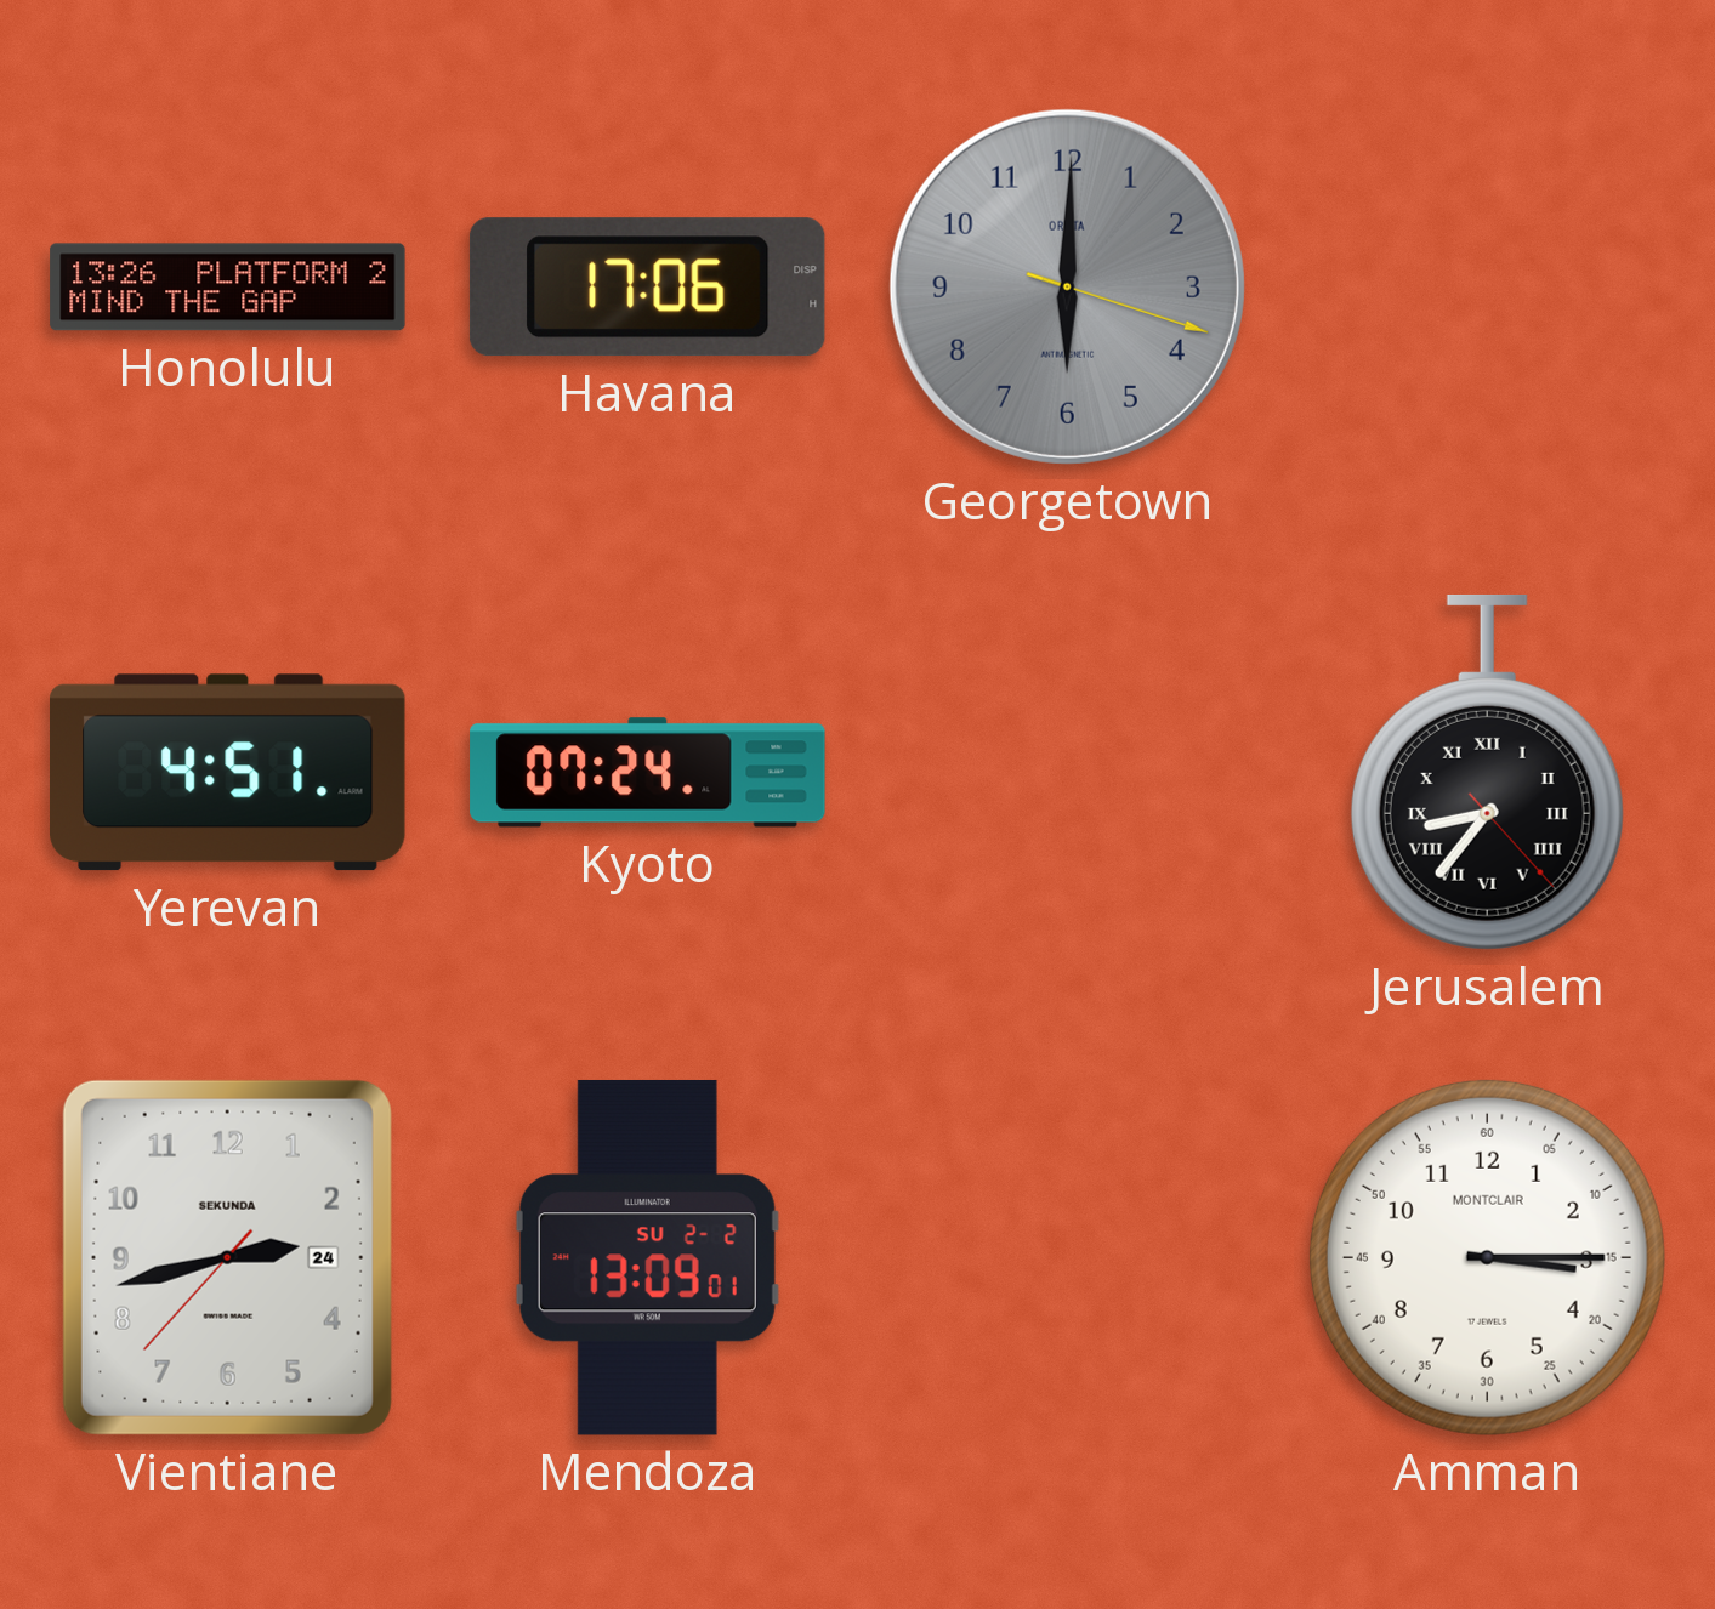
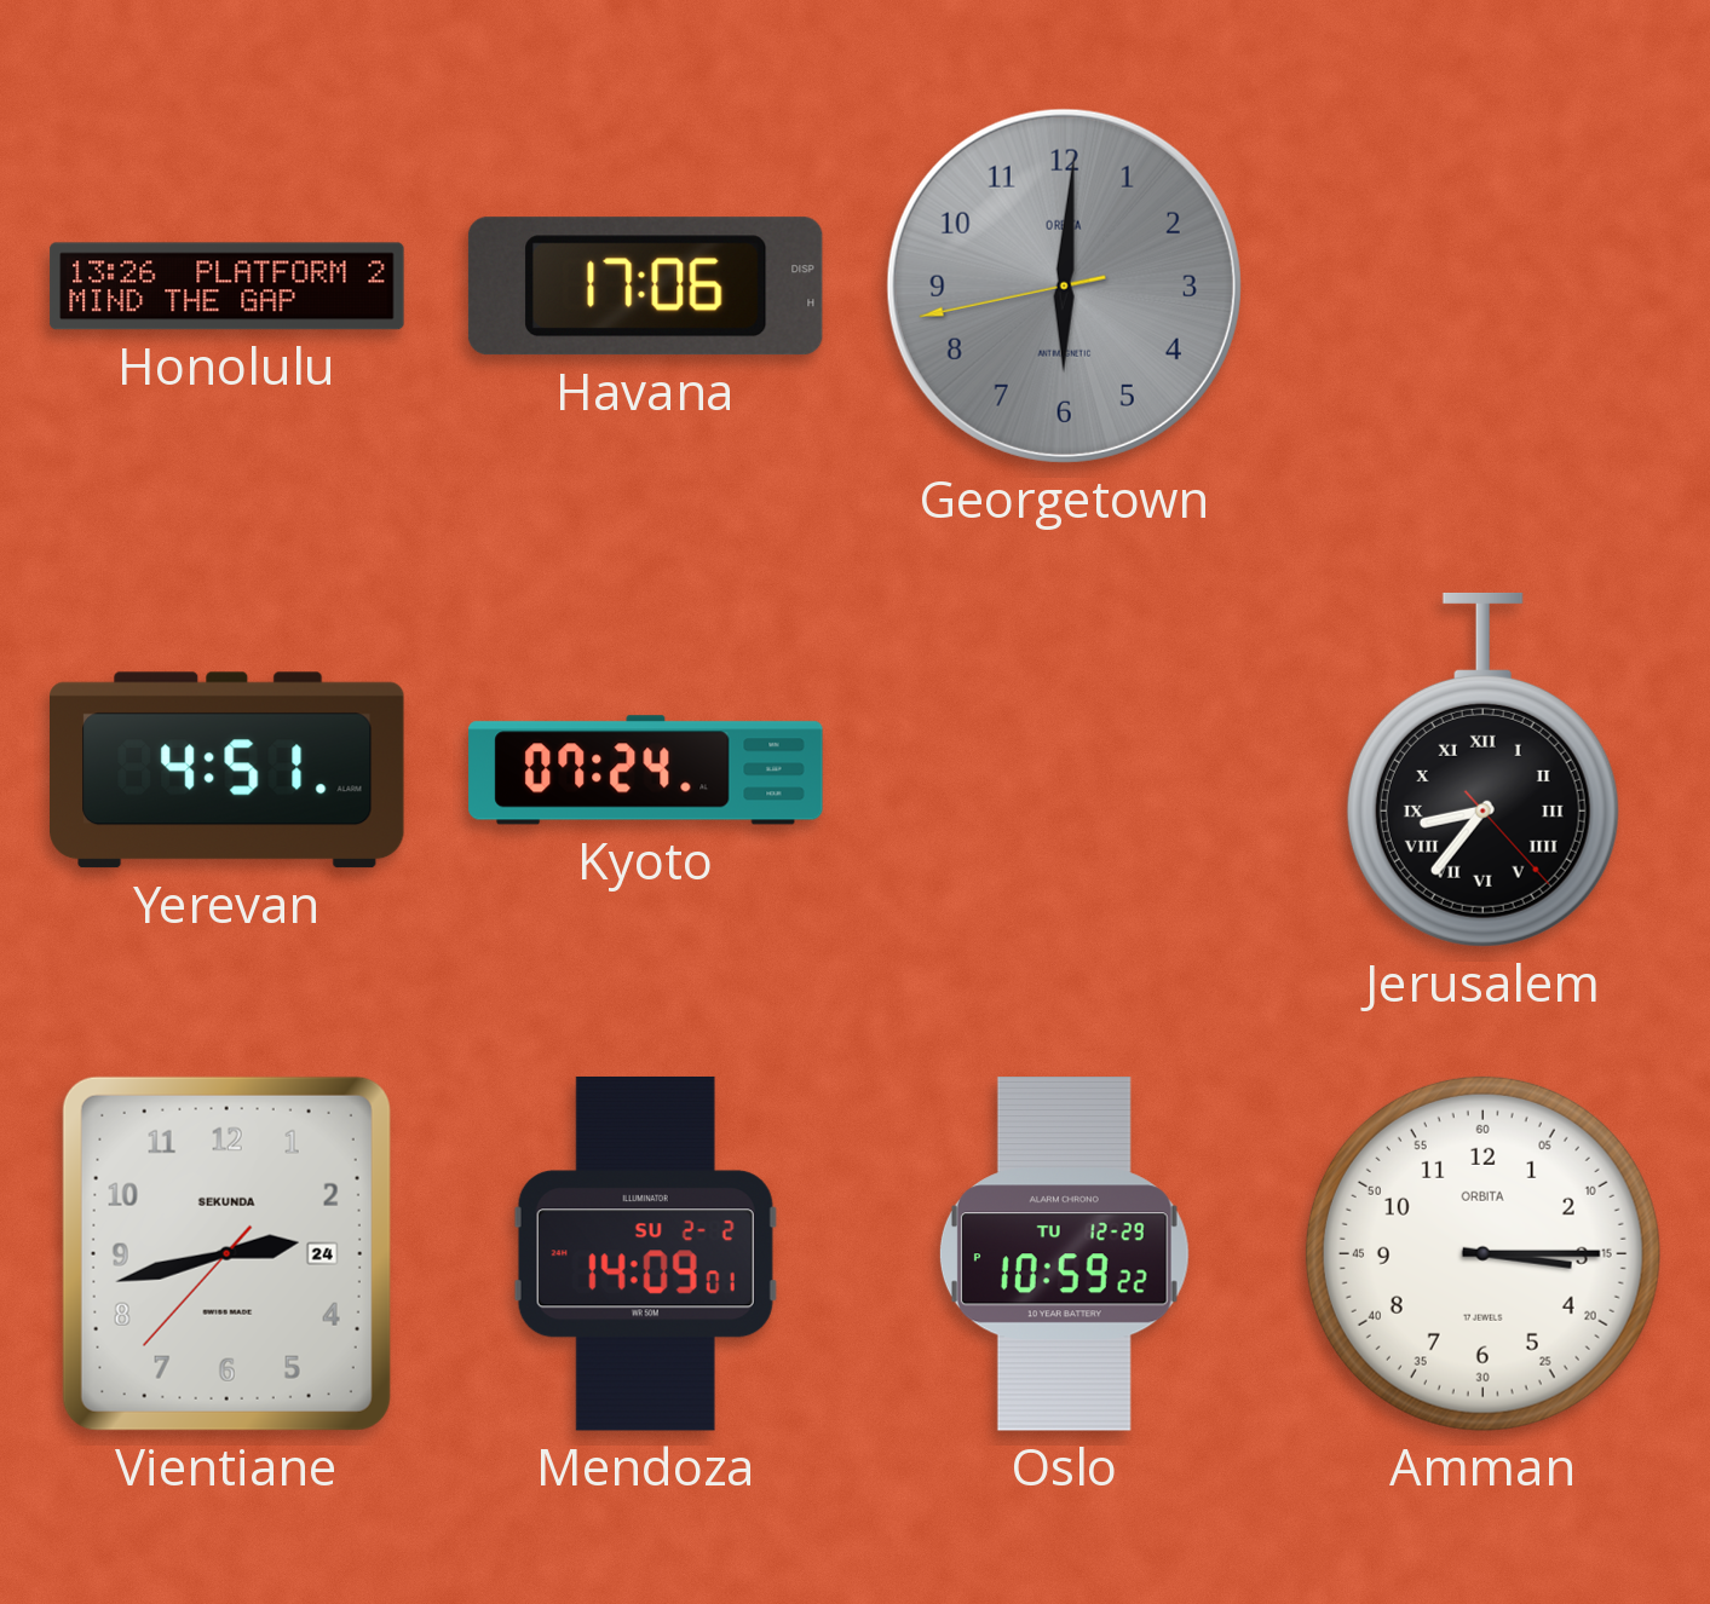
Georgetown: 6:00:18 -> 6:00:43 (1064, 285)
Mendoza: 13:09 -> 14:09 (645, 1253)
Oslo: none -> 10:59 (1064, 1254)
Amman brand: MONTCLAIR -> ORBITA (1482, 1253)
